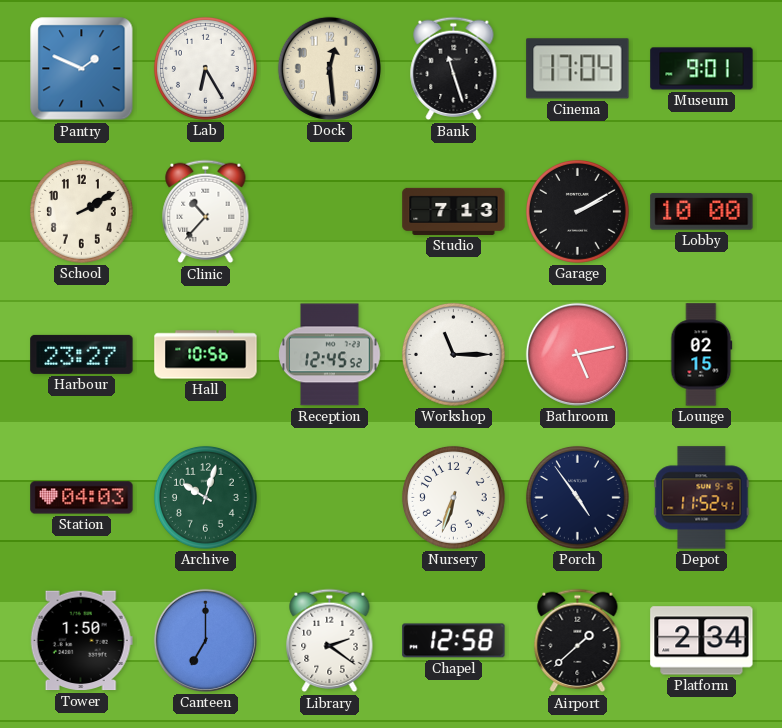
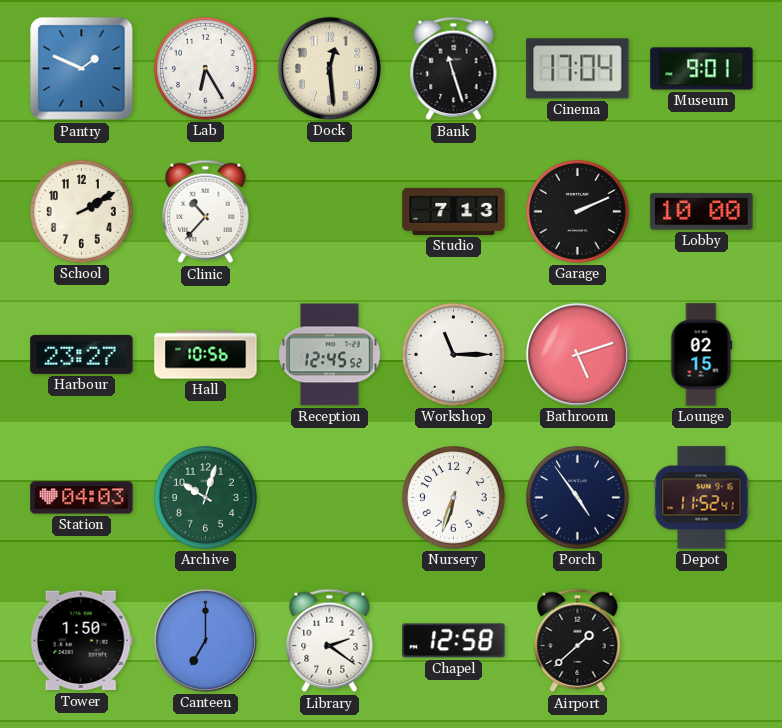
Garage: 2:10 -> 2:11 (578, 211)
Bathroom: 5:13 -> 5:12 (577, 354)
Platform: 2:34 -> none (702, 641)
